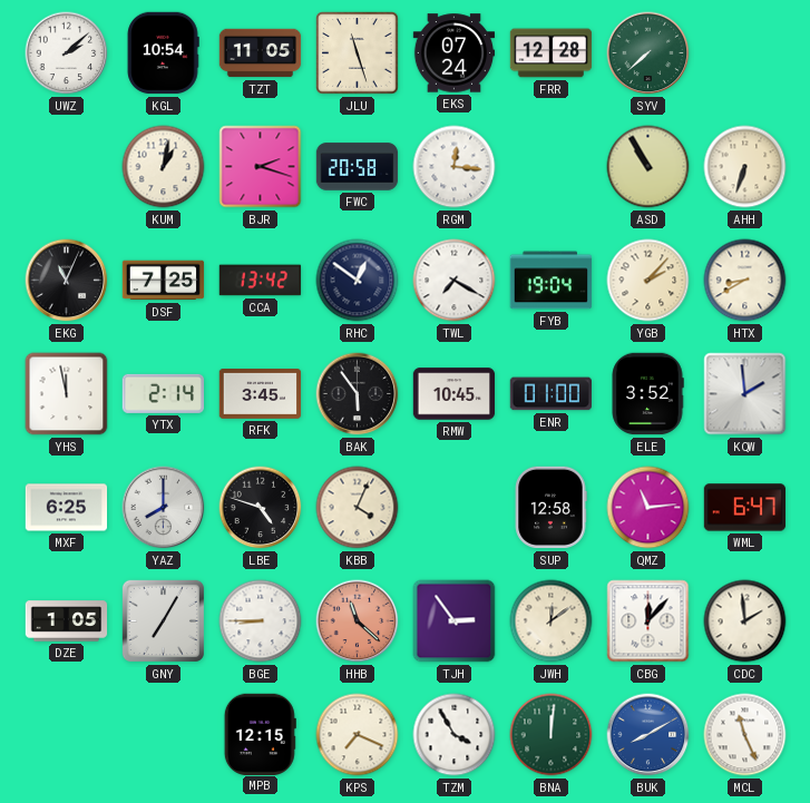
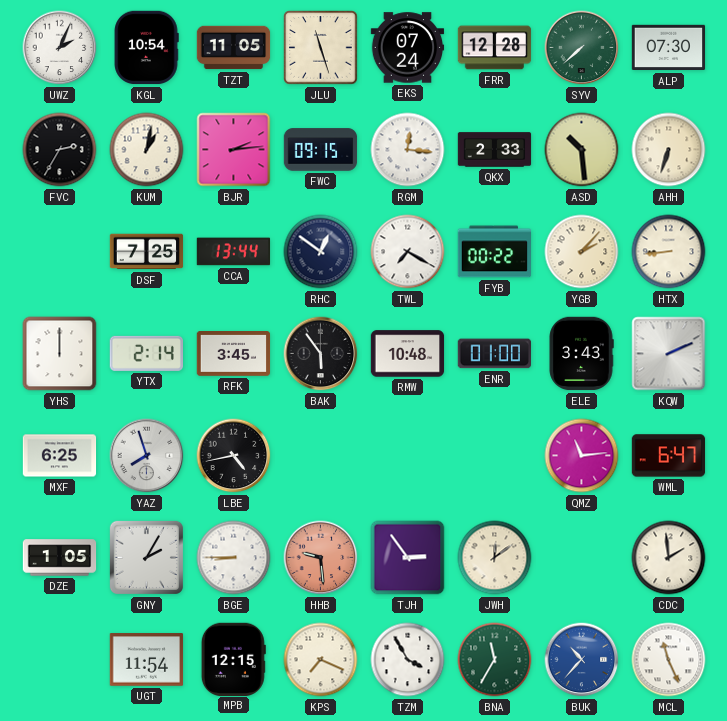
UWZ: 2:08 -> 2:04 (60, 48)
ALP: none -> 07:30 (669, 48)
FVC: none -> 2:35 (60, 150)
BJR: 2:18 -> 2:14 (234, 150)
FWC: 20:58 -> 09:15 (321, 150)
QKX: none -> 2:33 (495, 150)
ASD: 10:55 -> 10:29 (582, 150)
EKG: 11:04 -> none (67, 281)
CCA: 13:42 -> 13:44 (234, 252)
FYB: 19:04 -> 00:22 (495, 252)
HTX: 8:40 -> 8:44 (669, 252)
YHS: 11:58 -> 12:00 (60, 354)
RMW: 10:45 -> 10:48 (408, 354)
ELE: 3:52 -> 3:43 (581, 354)
KQW: 1:59 -> 2:11 (669, 354)
YAZ: 8:00 -> 7:57 (147, 456)
LBE: 4:48 -> 4:43 (234, 456)
KBB: 4:04 -> none (358, 508)
SUP: 12:58 -> none (550, 508)
GNY: 7:05 -> 2:05 (146, 557)
HHB: 11:22 -> 9:29 (321, 558)
CBG: 12:07 -> none (648, 621)
UGT: none -> 11:54 (147, 660)
BNA: 12:01 -> 11:35 (495, 660)
BUK: 8:10 -> 10:37 (582, 660)
